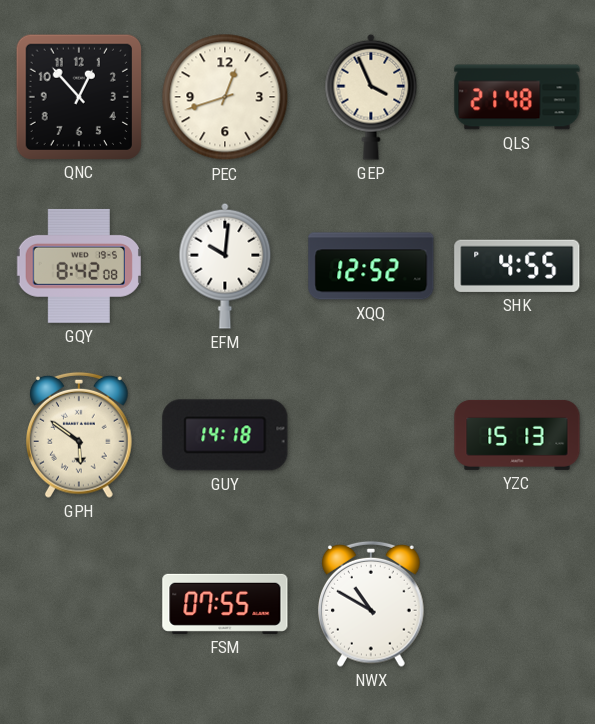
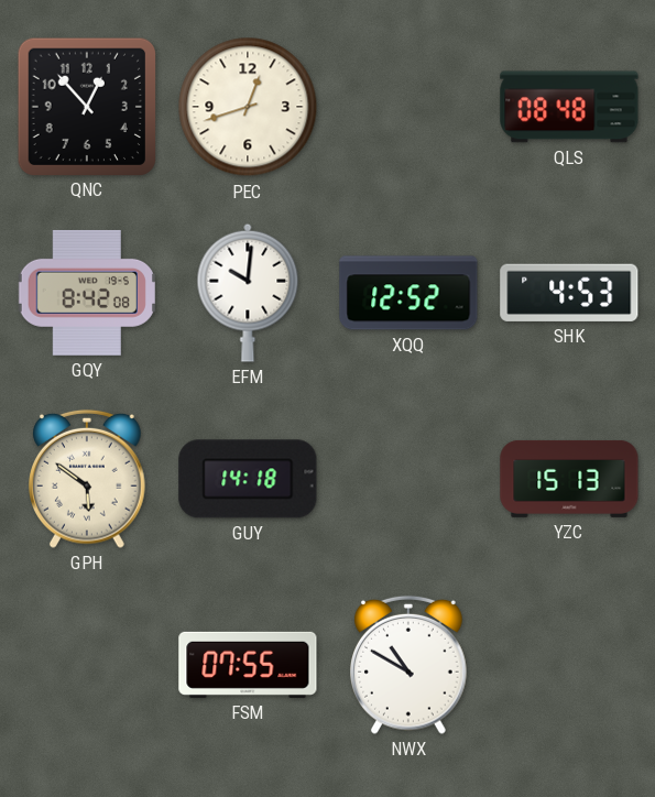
GEP: 3:56 -> none (371, 97)
QLS: 21:48 -> 08:48 (569, 107)
SHK: 4:55 -> 4:53 (569, 293)
